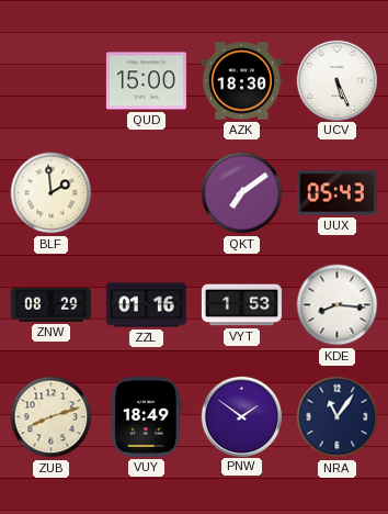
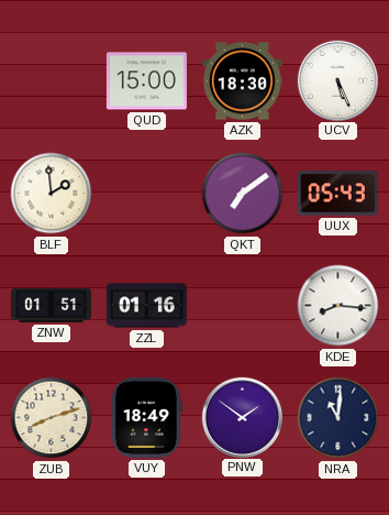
ZNW: 08:29 -> 01:51 (51, 305)
VYT: 1:53 -> none (241, 305)
NRA: 11:06 -> 11:01 (338, 418)
